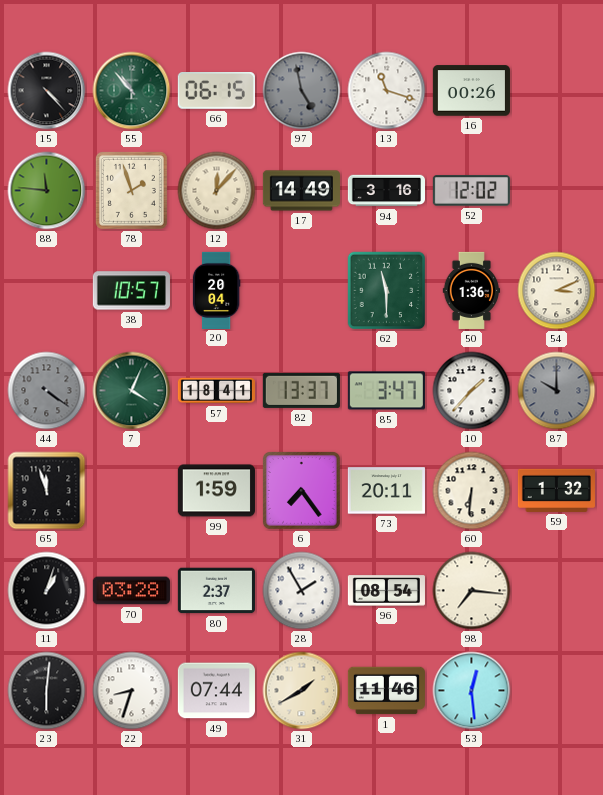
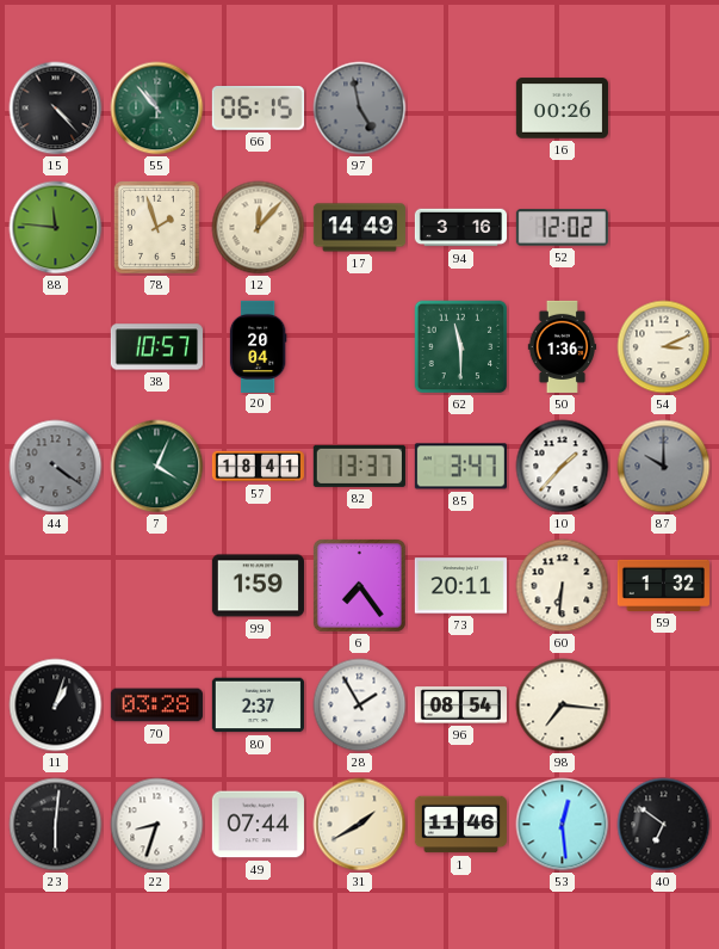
13: 11:18 -> none (387, 91)
65: 11:57 -> none (47, 491)
40: none -> 6:51 (664, 825)
